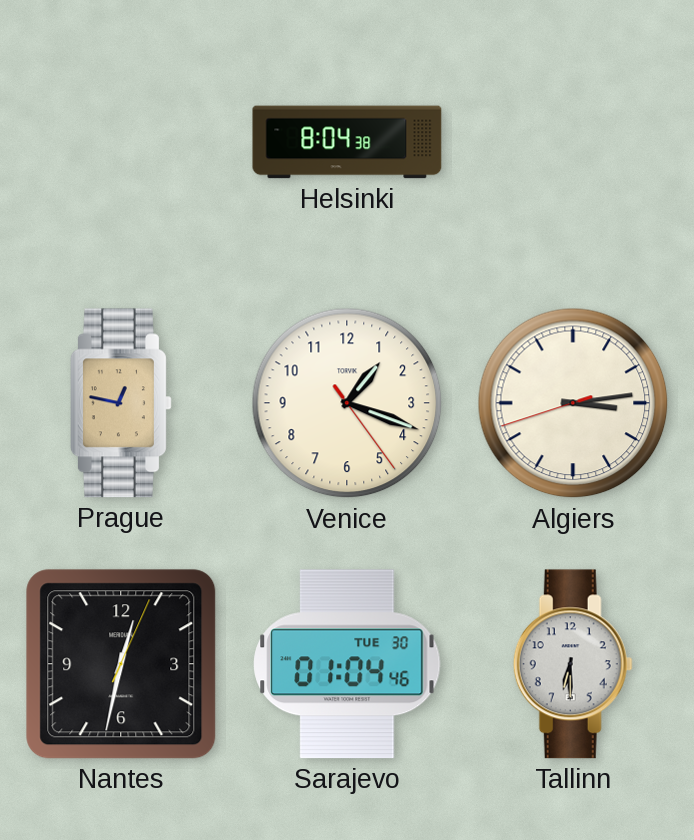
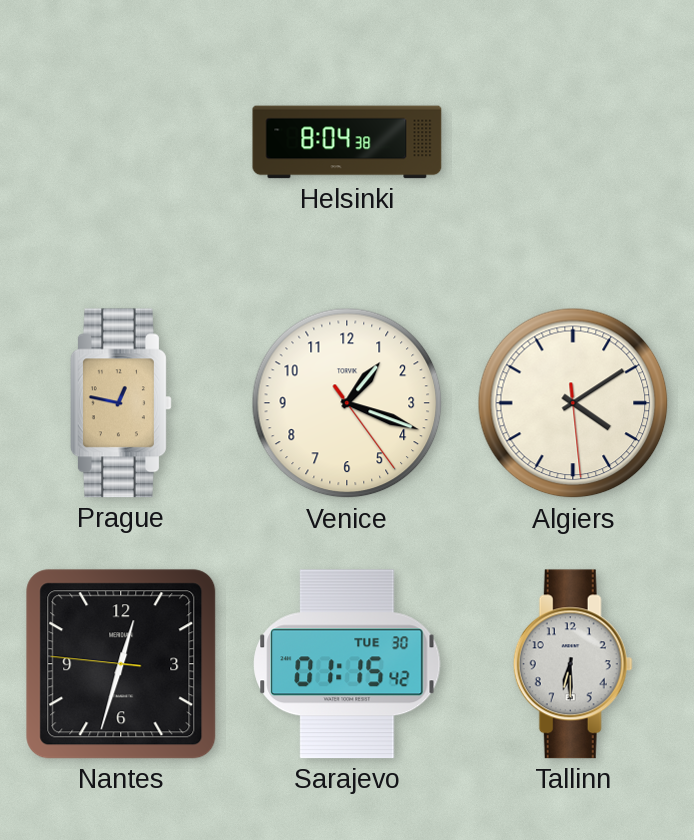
Algiers: 3:13 -> 4:09 (573, 403)
Nantes: 12:32:04 -> 12:32:46 (121, 664)
Sarajevo: 01:04 -> 01:15 (347, 664)
